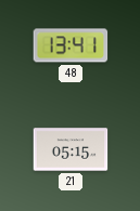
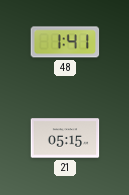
48: 13:41 -> 1:41 (65, 42)
